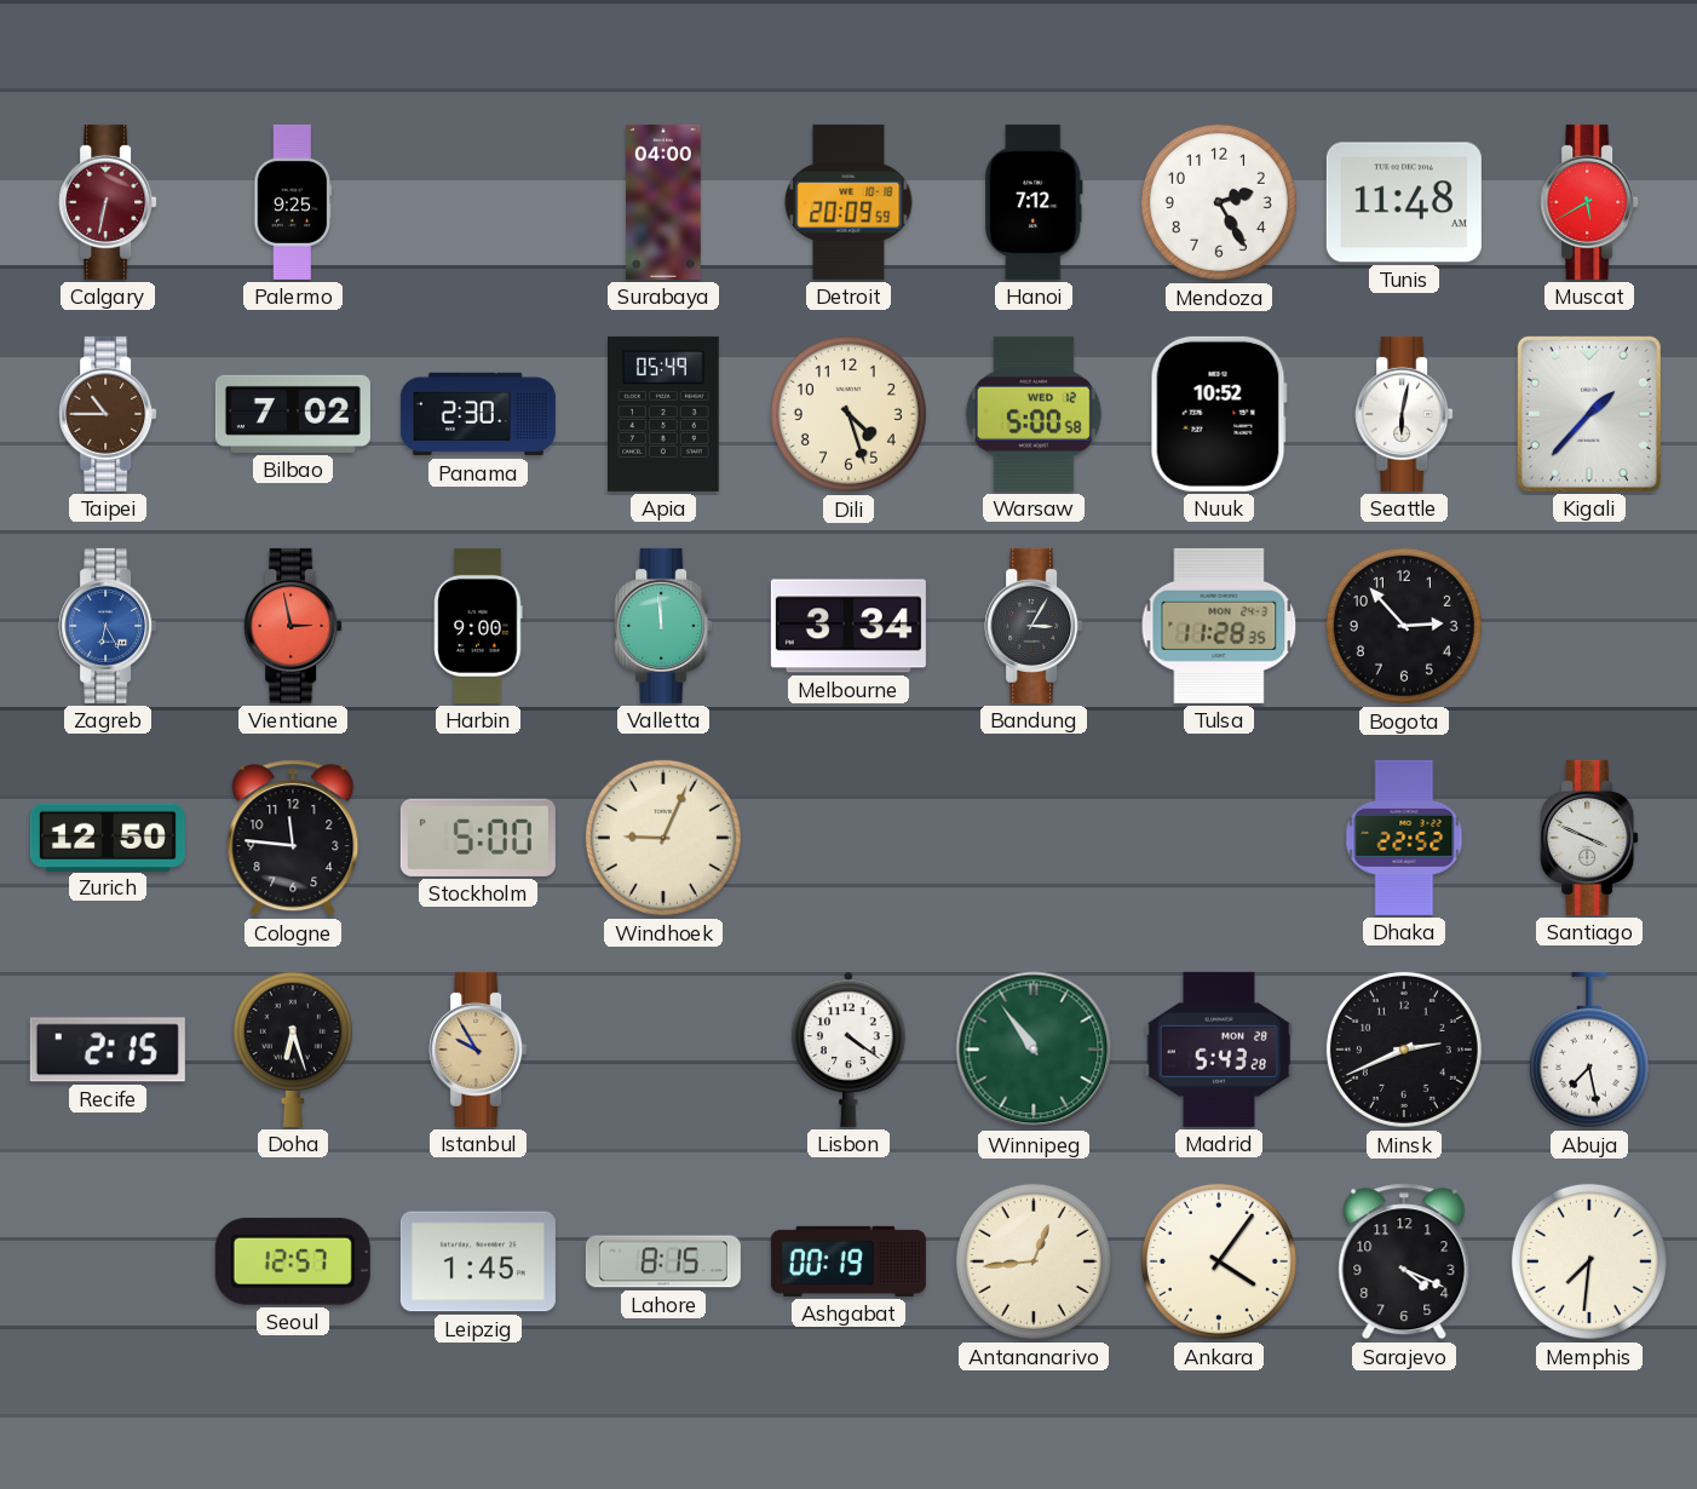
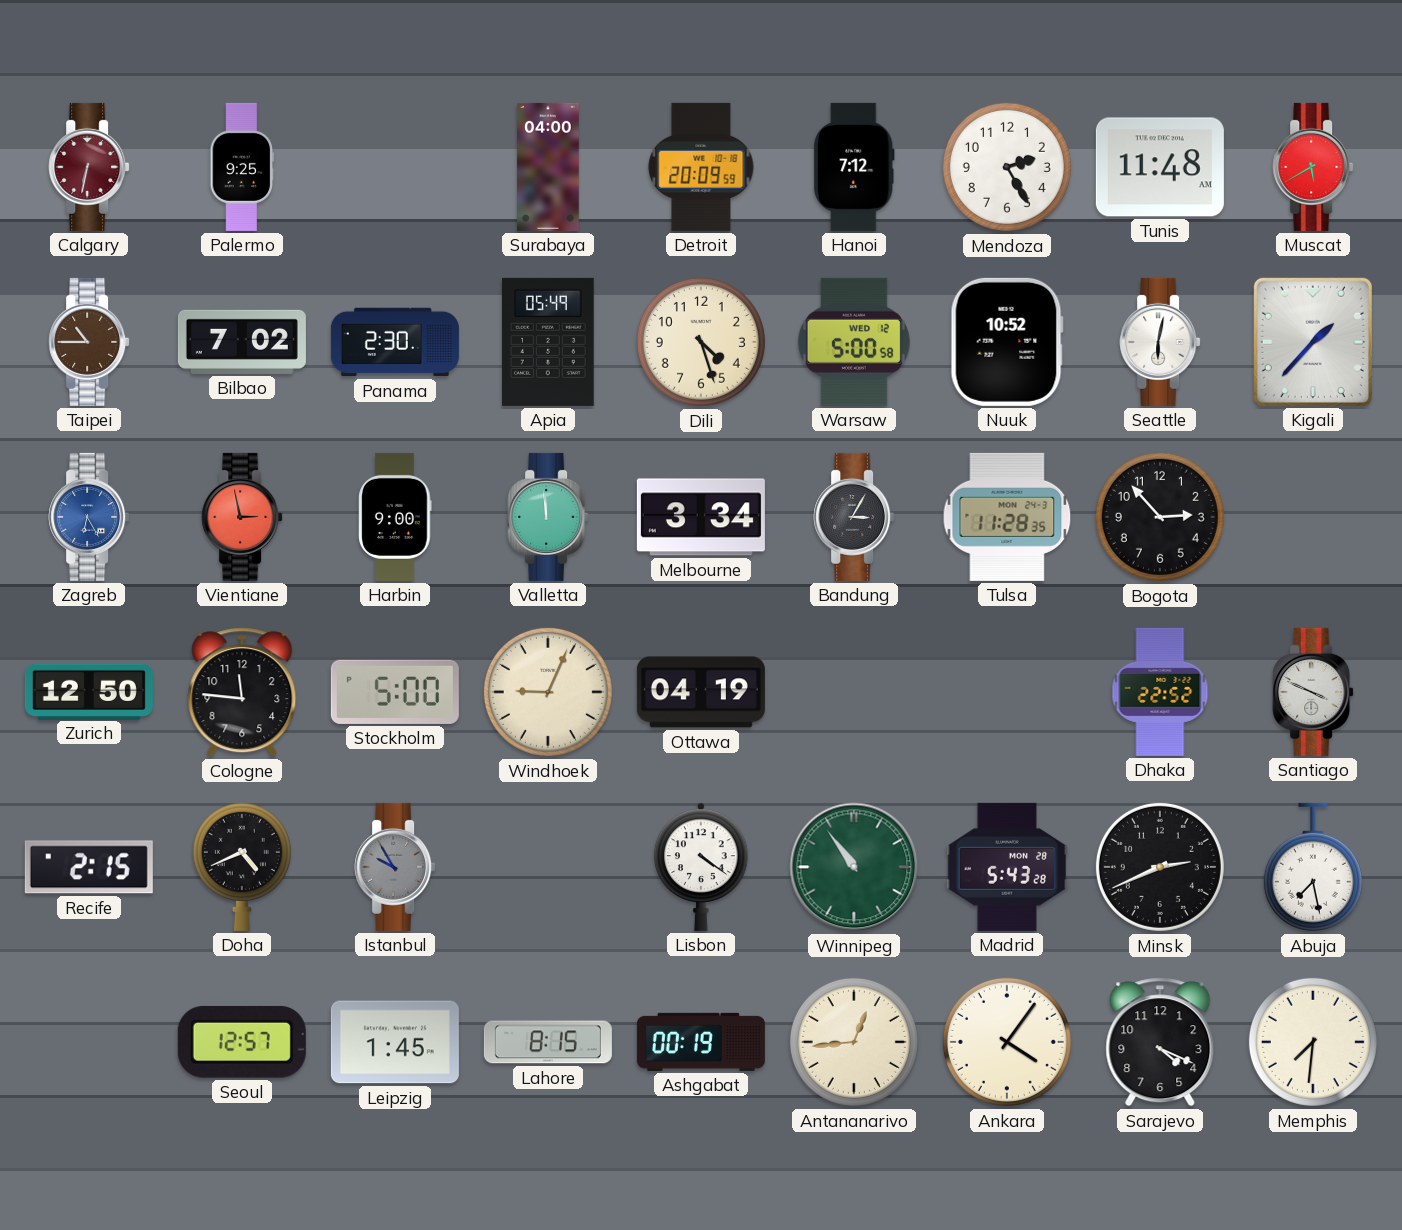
Ottawa: none -> 04:19 (701, 692)
Doha: 6:27 -> 4:41 (242, 866)
Istanbul dial: champagne -> grey (395, 867)
